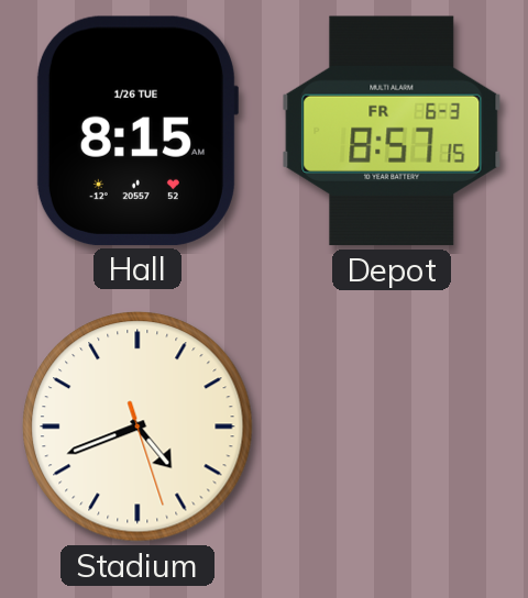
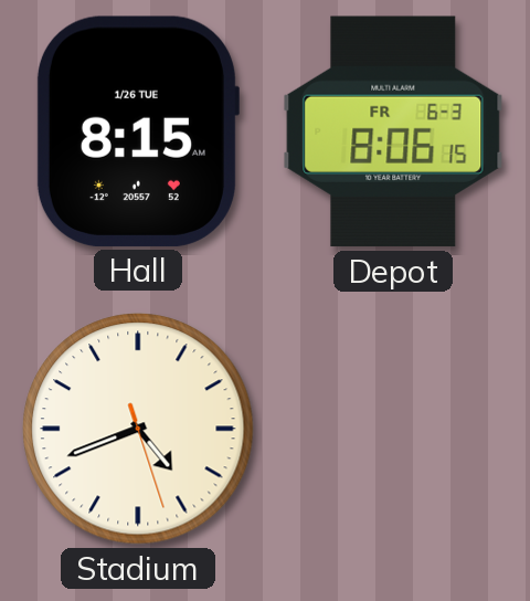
Depot: 8:57 -> 8:06 (393, 131)
